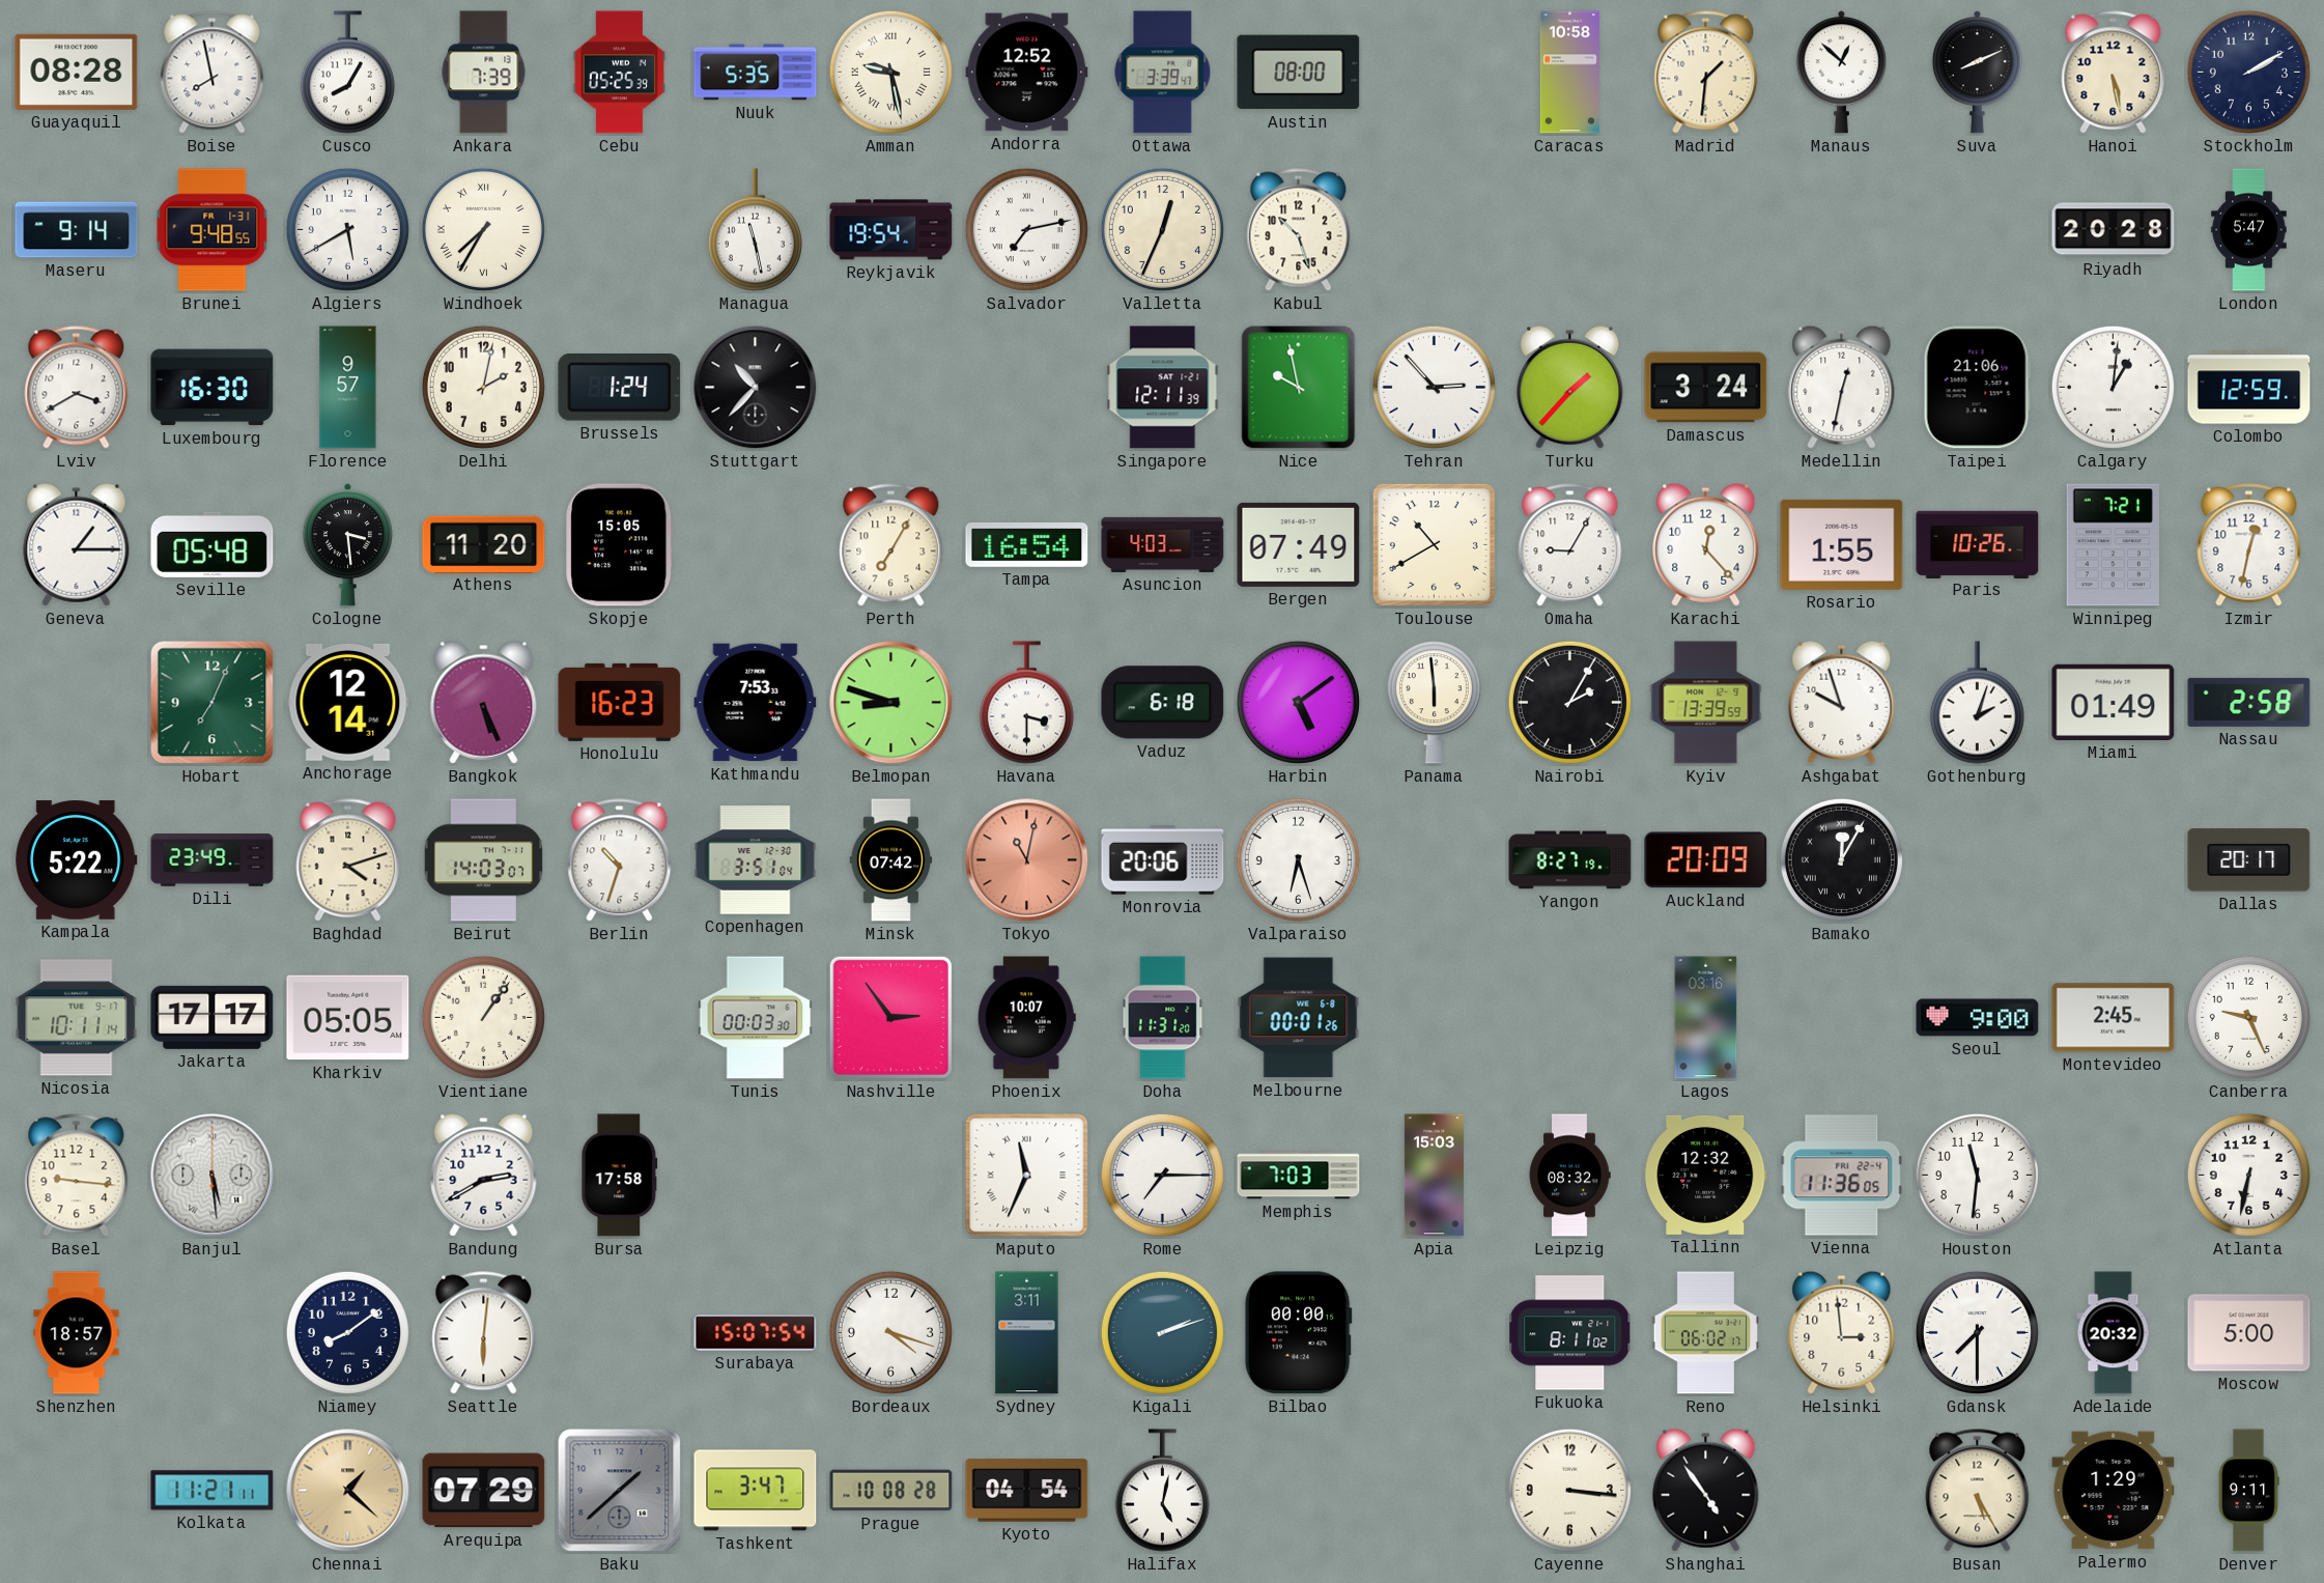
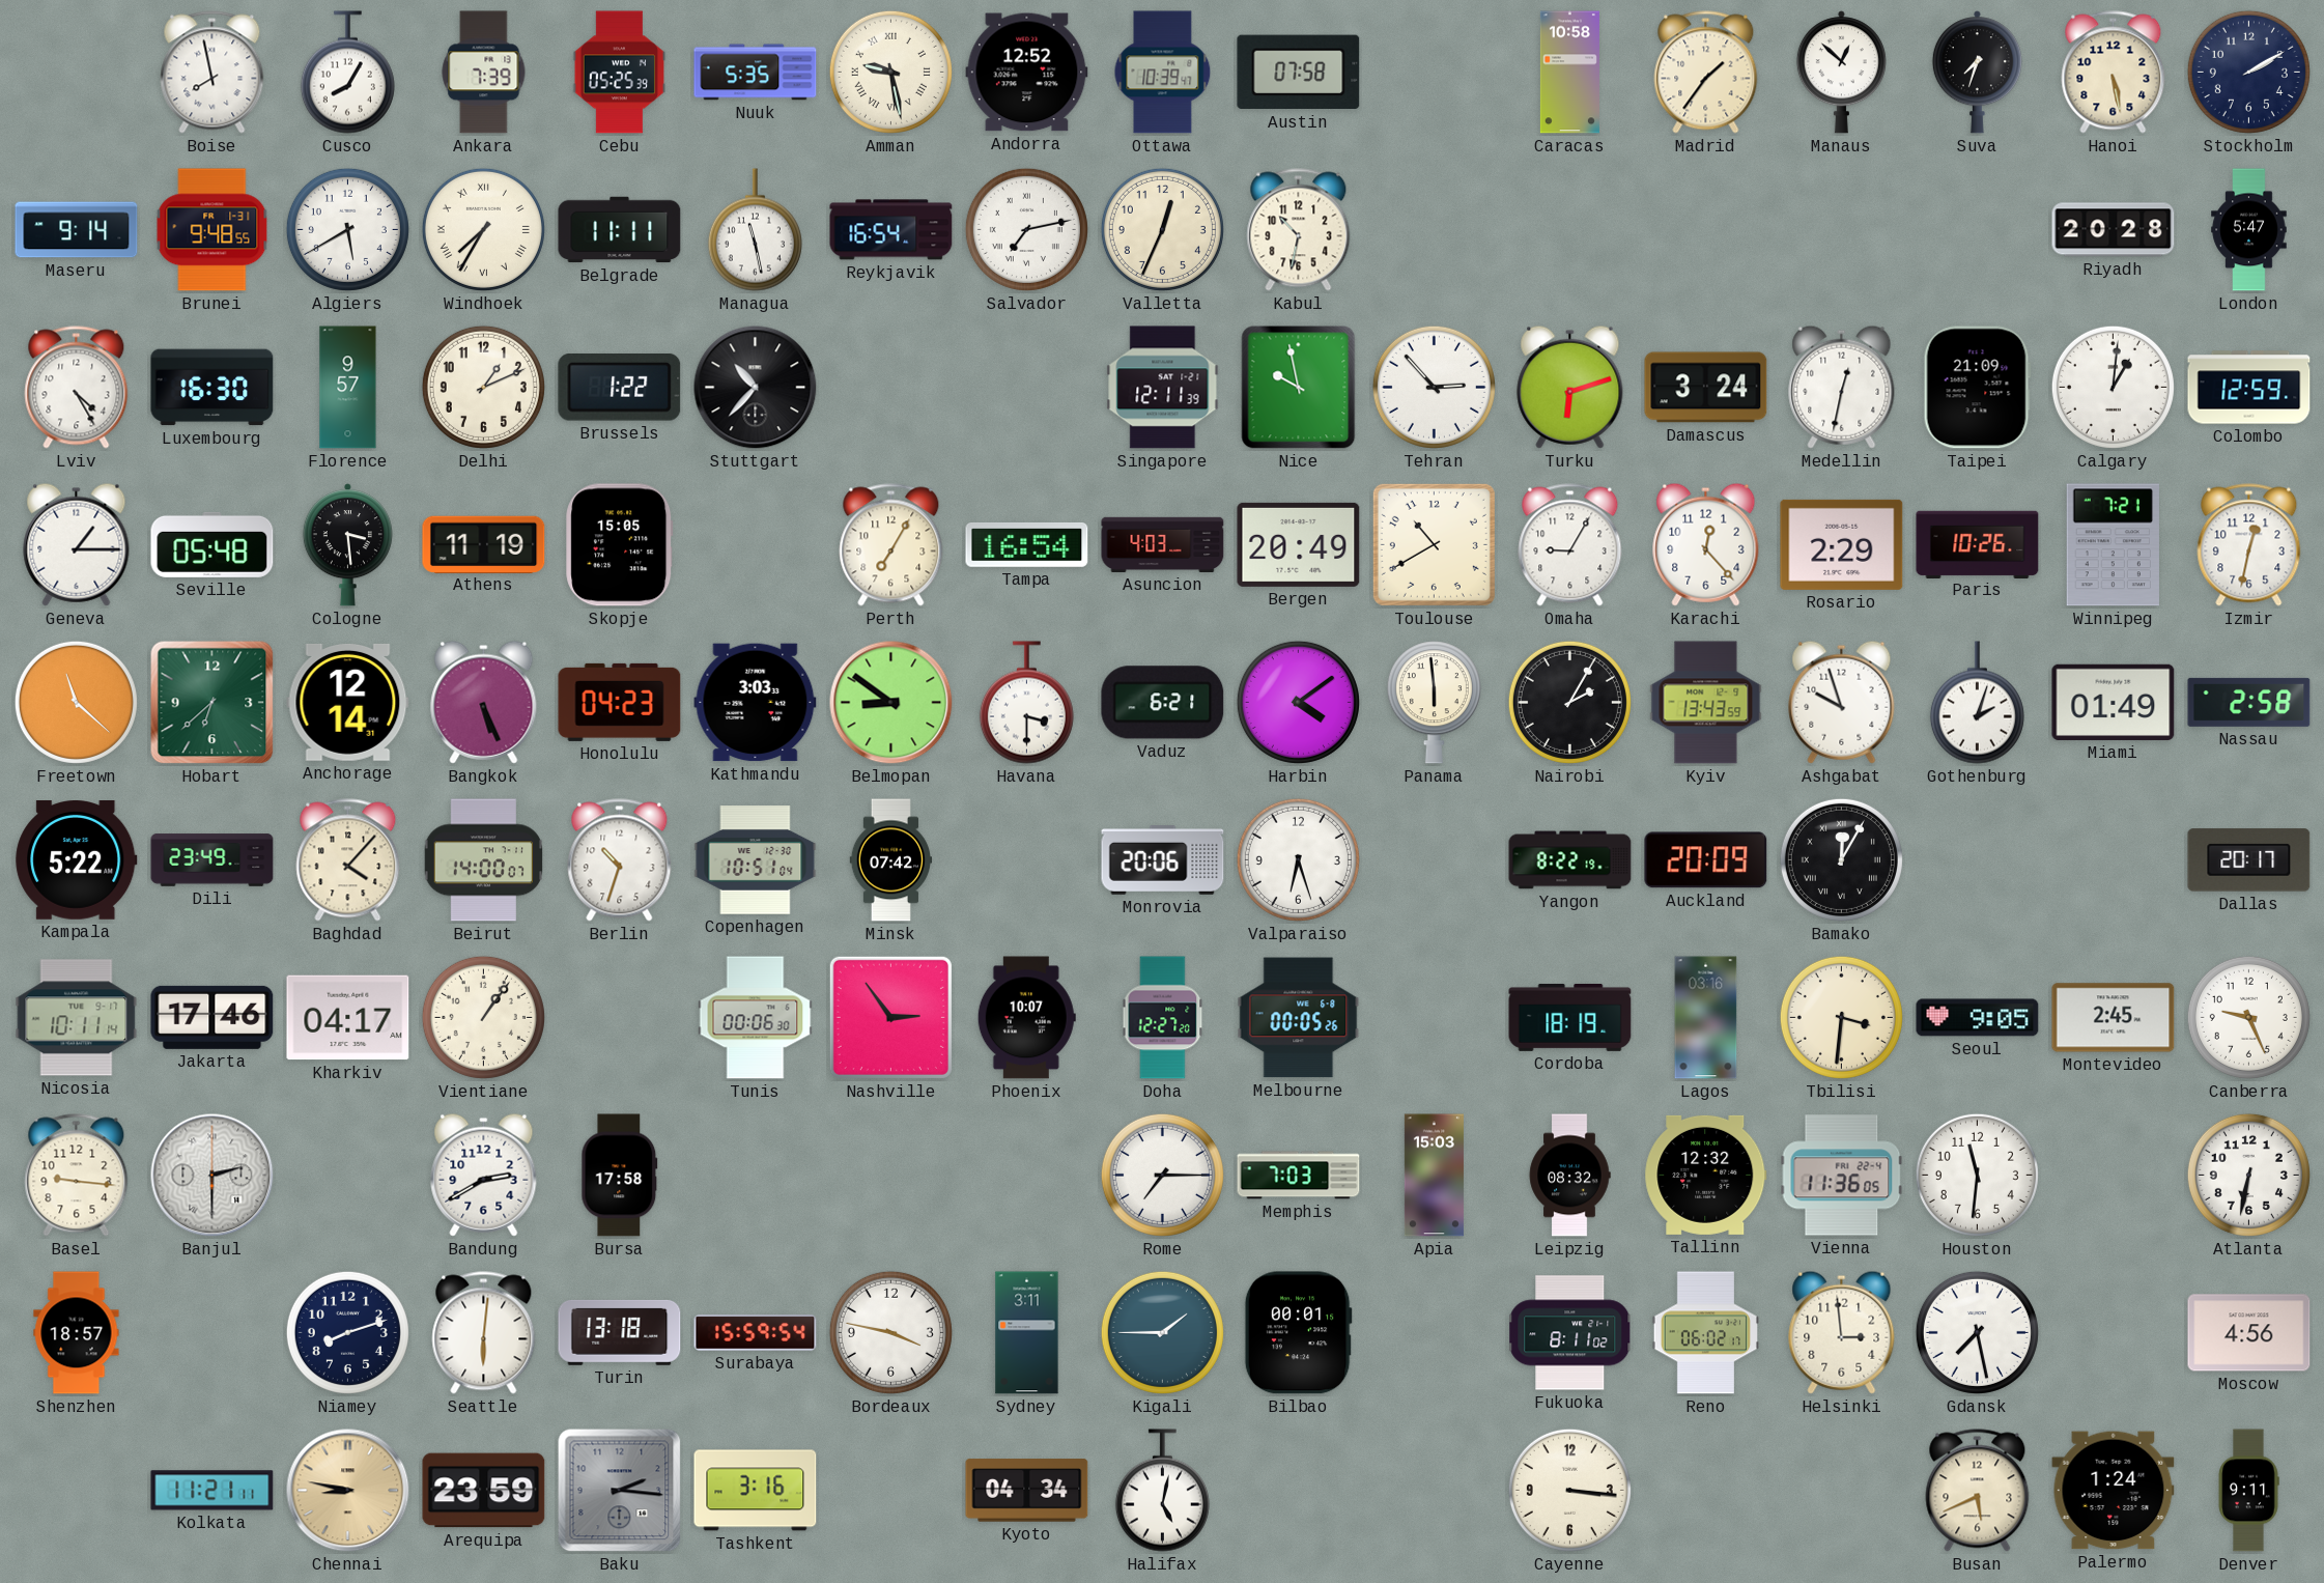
Guayaquil: 08:28 -> none (77, 72)
Ottawa: 3:39 -> 10:39 (1163, 73)
Austin: 08:00 -> 07:58 (1299, 73)
Madrid: 1:31 -> 1:36 (1706, 73)
Suva: 8:11 -> 7:33 (1977, 73)
Belgrade: none -> 11:11 (620, 230)
Reykjavik: 19:54 -> 16:54 (891, 230)
Kabul: 10:27 -> 10:32 (1299, 230)
Lviv: 3:40 -> 4:25 (77, 388)
Delhi: 2:02 -> 1:11 (483, 387)
Brussels: 1:24 -> 1:22 (620, 388)
Turku: 1:37 -> 6:12 (1570, 387)
Taipei: 21:06 -> 21:09 (1977, 388)
Athens: 11:20 -> 11:19 (484, 544)
Bergen: 07:49 -> 20:49 (1299, 544)
Rosario: 1:55 -> 2:29 (1842, 544)
Freetown: none -> 11:22 (76, 702)
Hobart: 7:04 -> 6:38 (212, 703)
Honolulu: 16:23 -> 04:23 (620, 702)
Kathmandu: 7:53 -> 3:03 (756, 703)
Belmopan: 8:48 -> 8:51 (891, 703)
Vaduz: 6:18 -> 6:21 (1163, 703)
Harbin: 5:09 -> 4:09 (1298, 702)
Kyiv: 13:39 -> 13:43 (1706, 703)
Baghdad: 4:12 -> 4:07 (348, 860)
Beirut: 14:03 -> 14:00 (483, 860)
Copenhagen: 3:51 -> 10:51 (756, 860)
Tokyo: 11:02 -> none (1027, 860)
Yangon: 8:27 -> 8:22 (1570, 860)
Jakarta: 17:17 -> 17:46 (212, 1017)
Kharkiv: 05:05 -> 04:17 (348, 1018)
Tunis: 00:03 -> 00:06 (756, 1018)
Doha: 11:31 -> 12:27 (1163, 1018)
Melbourne: 00:01 -> 00:05 (1299, 1018)
Cordoba: none -> 18:19 (1570, 1017)
Tbilisi: none -> 3:31 (1841, 1017)
Seoul: 9:00 -> 9:05 (1978, 1018)
Banjul: 5:29 -> 2:30 (212, 1176)
Maputo: 11:34 -> none (1027, 1176)
Niamey: 8:09 -> 8:12 (347, 1332)
Turin: none -> 13:18 (620, 1332)
Surabaya: 15:07 -> 15:59 (756, 1333)
Bordeaux: 4:18 -> 3:47 (890, 1332)
Kigali: 2:12 -> 1:45 (1162, 1332)
Bilbao: 00:00 -> 00:01 (1298, 1333)
Gdansk: 7:30 -> 7:28 (1977, 1332)
Adelaide: 20:32 -> none (2114, 1333)
Moscow: 5:00 -> 4:56 (2249, 1333)
Chennai: 1:22 -> 8:47 (348, 1491)
Arequipa: 07:29 -> 23:59 (484, 1491)
Baku: 1:38 -> 2:16 (620, 1491)
Tashkent: 3:47 -> 3:16 (756, 1491)
Prague: 10:08 -> none (891, 1491)
Kyoto: 04:54 -> 04:34 (1027, 1491)
Shanghai: 4:54 -> none (1706, 1490)
Busan: 5:25 -> 5:41 (1978, 1491)
Palermo: 1:29 -> 1:24 (2114, 1491)
